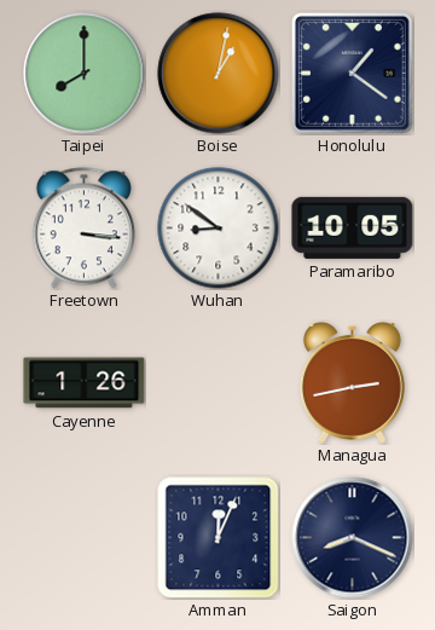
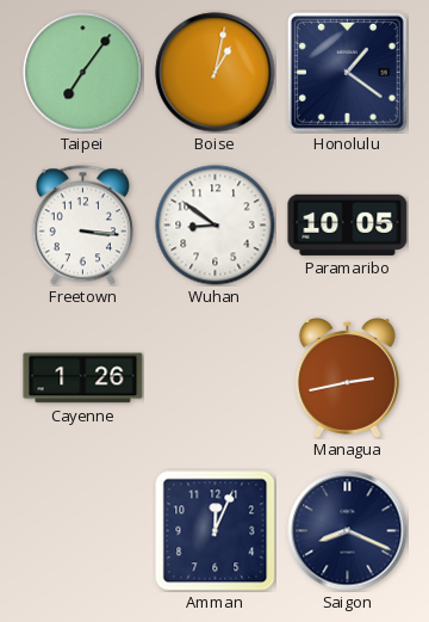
Taipei: 8:00 -> 7:06 (83, 73)
